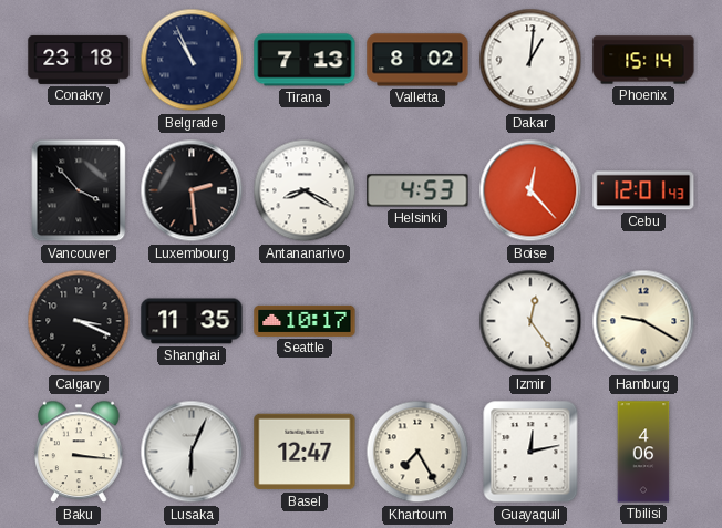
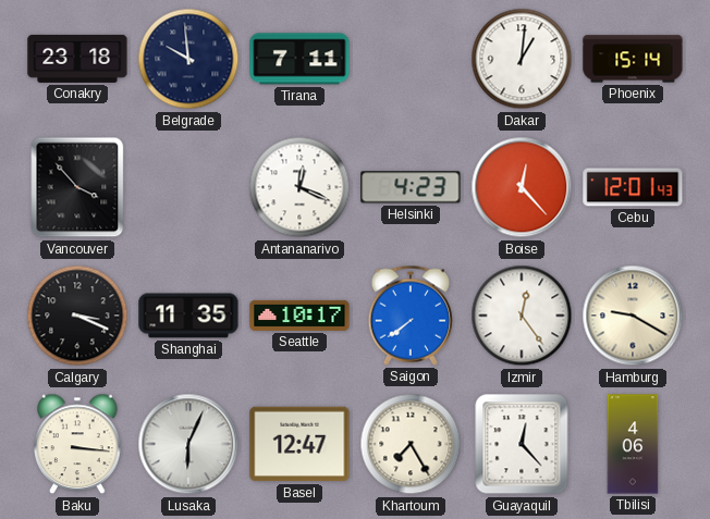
Belgrade: 10:56 -> 9:59 (188, 59)
Tirana: 7:13 -> 7:11 (299, 59)
Valletta: 8:02 -> none (417, 60)
Luxembourg: 2:29 -> none (192, 190)
Antananarivo: 8:20 -> 12:19 (299, 187)
Helsinki: 4:53 -> 4:23 (411, 187)
Saigon: none -> 7:39 (411, 316)
Guayaquil: 12:13 -> 12:23 (522, 444)
